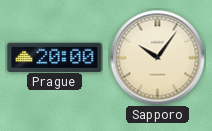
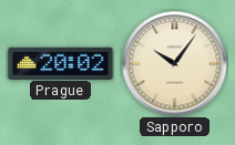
Prague: 20:00 -> 20:02 (61, 63)
